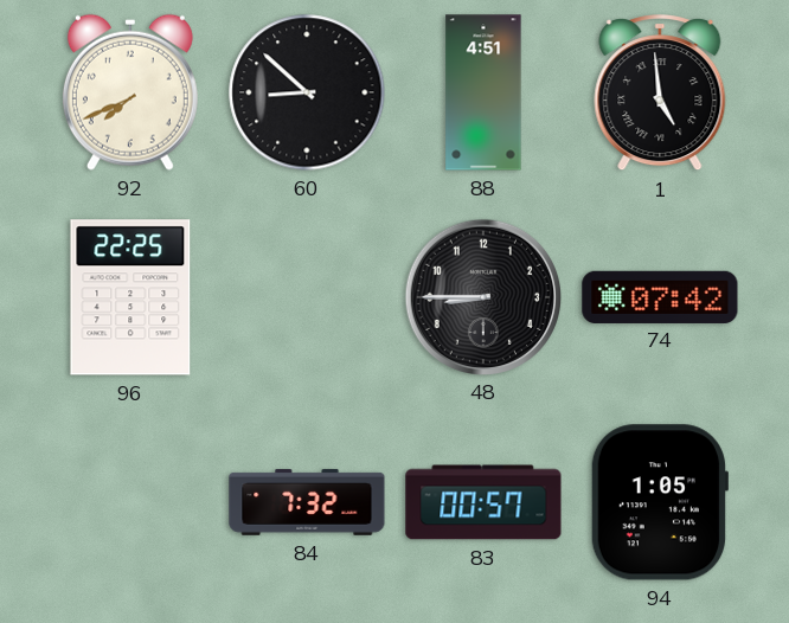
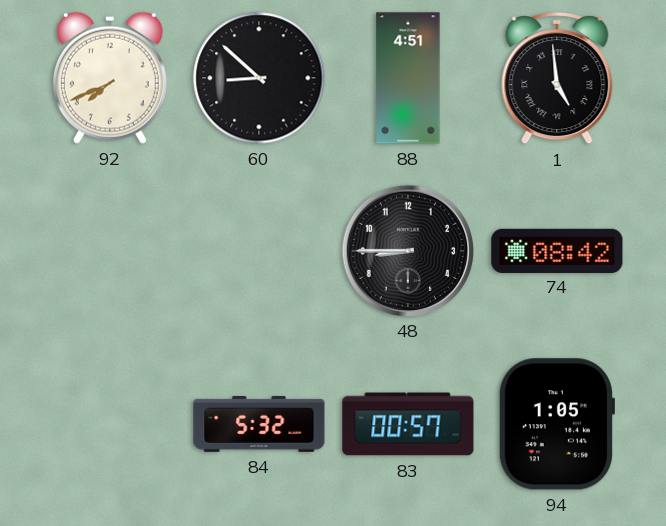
96: 22:25 -> none (130, 297)
74: 07:42 -> 08:42 (557, 250)
84: 7:32 -> 5:32 (259, 424)
